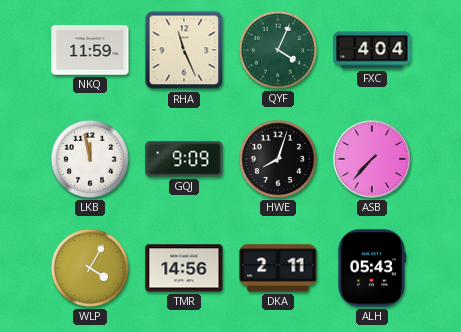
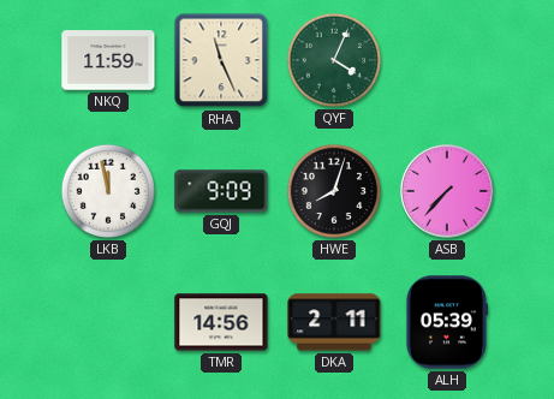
FXC: 4:04 -> none (372, 50)
WLP: 4:05 -> none (90, 268)
ALH: 05:43 -> 05:39 (446, 322)
